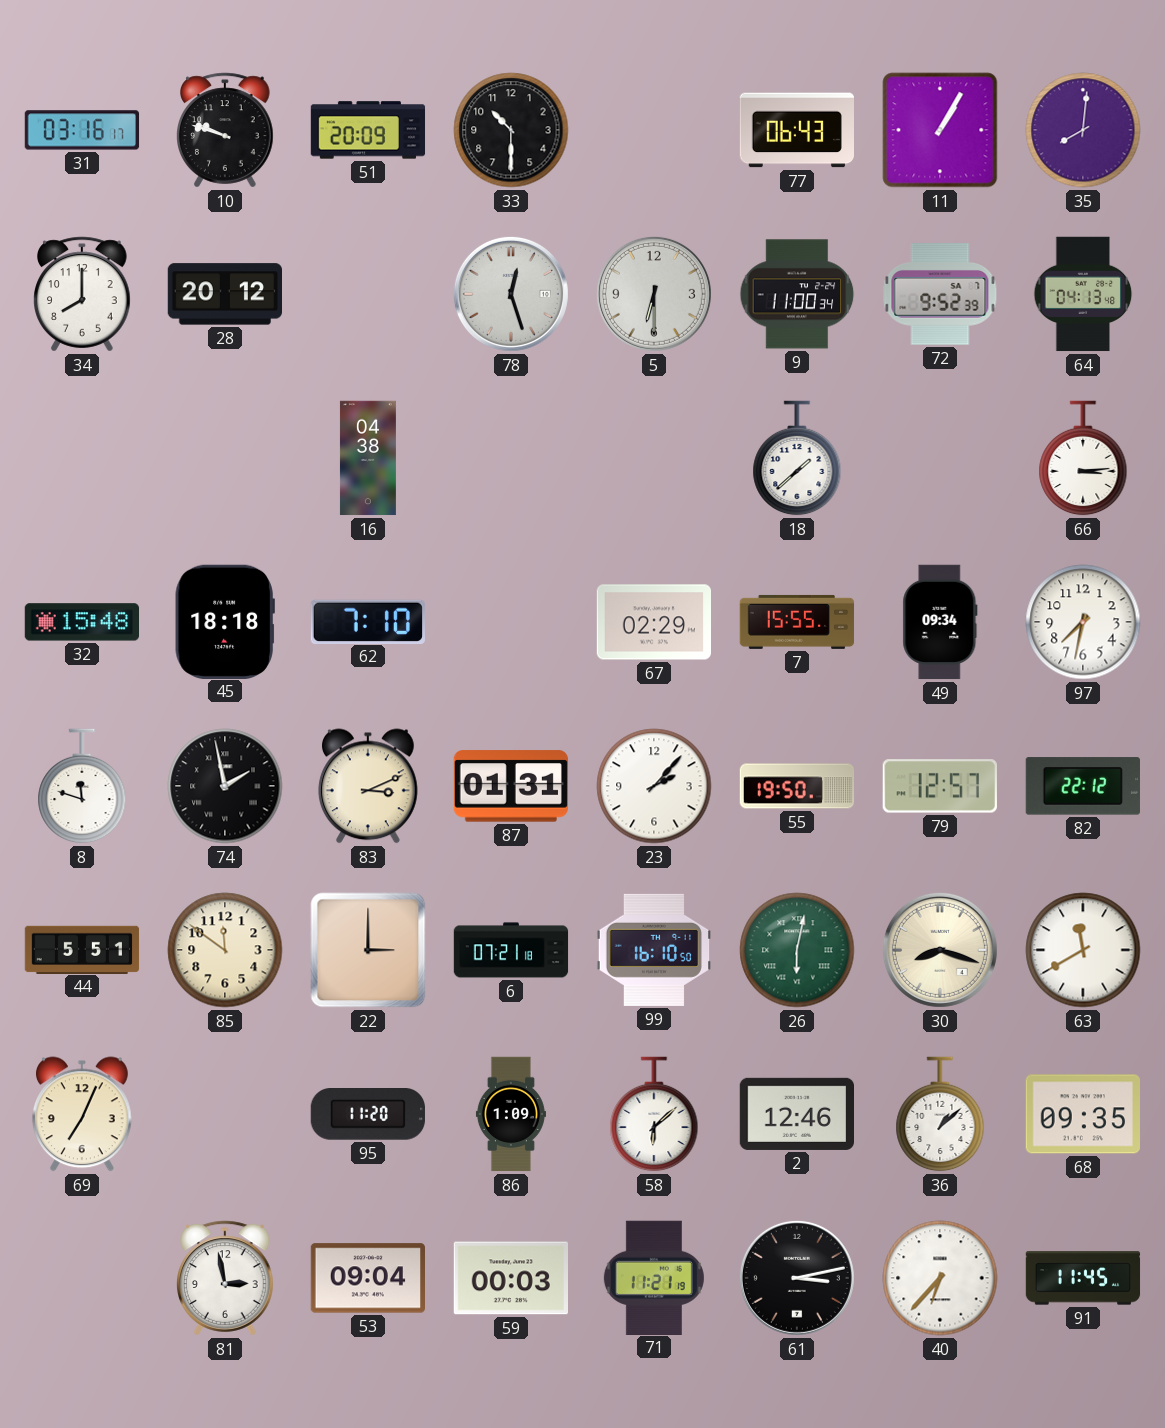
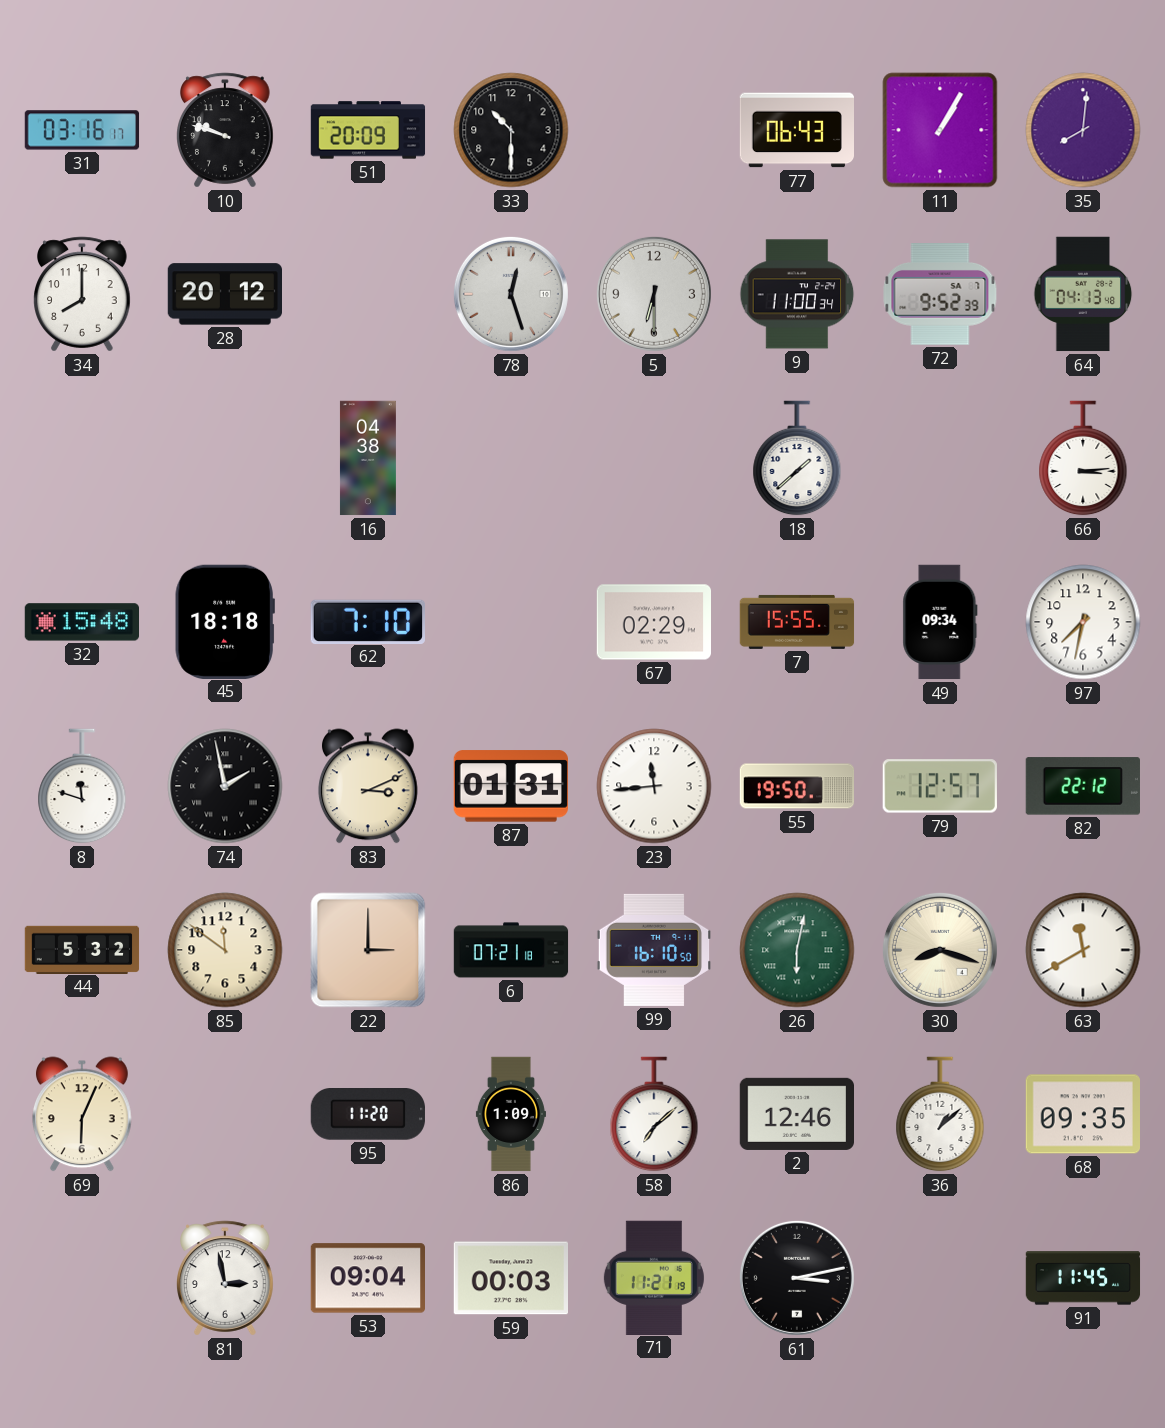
23: 2:07 -> 11:44 (654, 786)
44: 5:51 -> 5:32 (82, 949)
69: 7:04 -> 6:04 (82, 1114)
58: 6:08 -> 7:08 (654, 1114)
40: 6:37 -> none (940, 1278)
